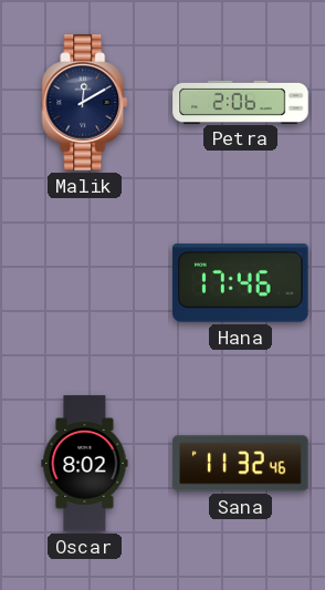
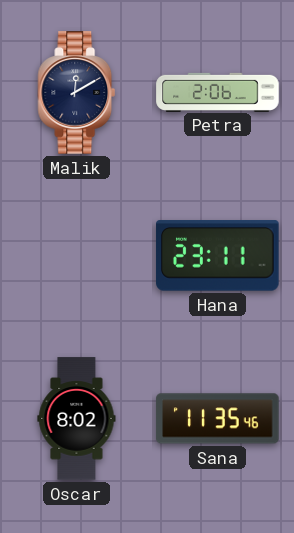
Hana: 17:46 -> 23:11 (218, 256)
Sana: 11:32 -> 11:35 (218, 419)
